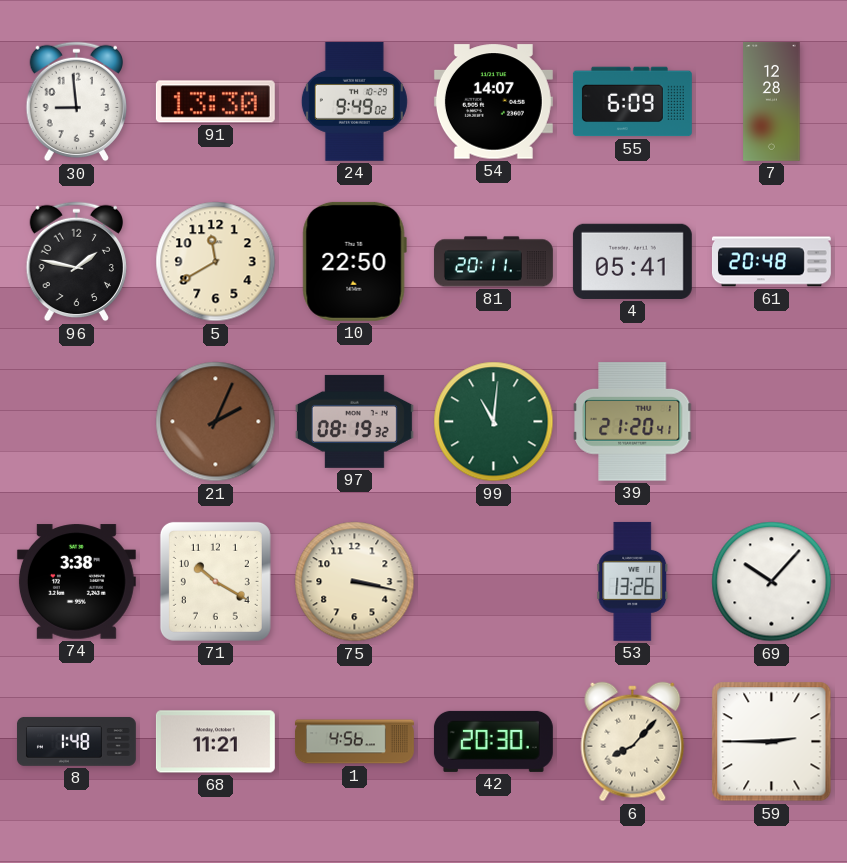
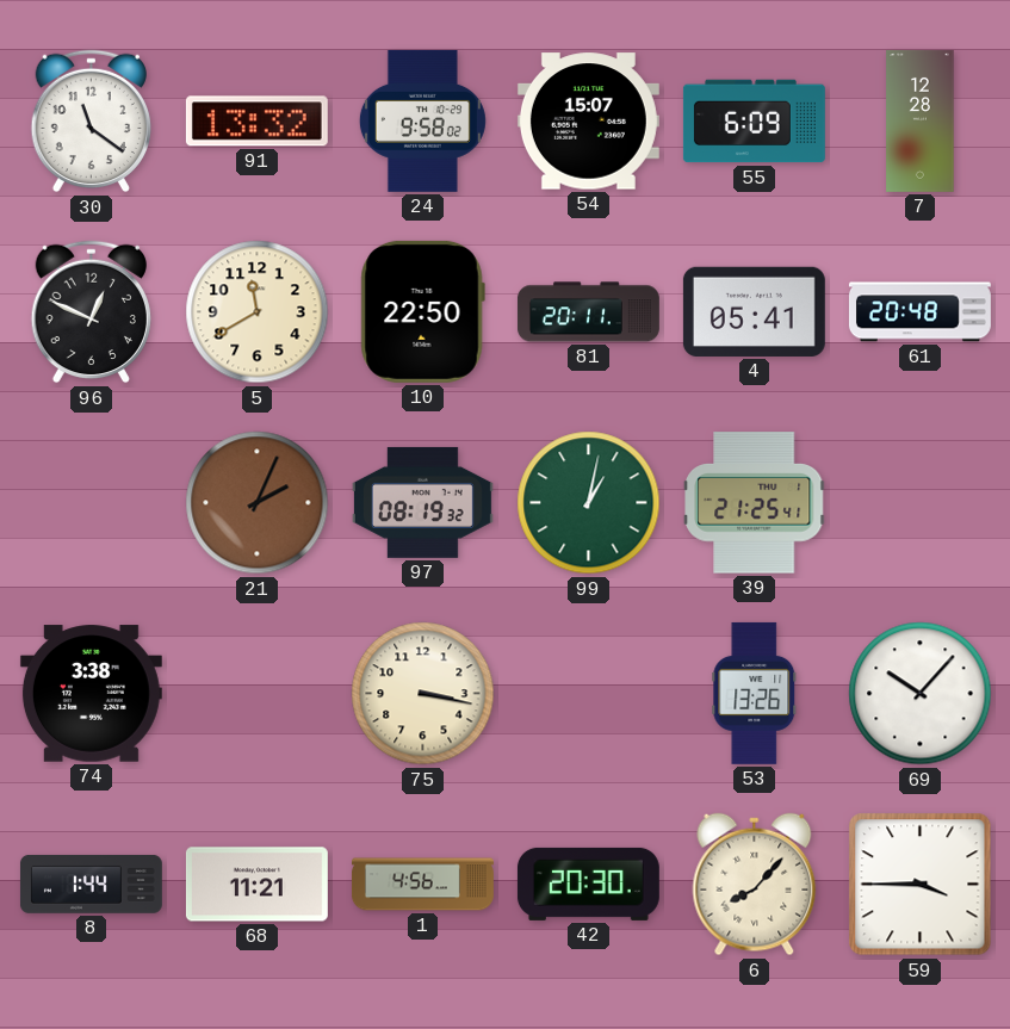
30: 8:59 -> 11:21 (91, 122)
91: 13:30 -> 13:32 (256, 122)
24: 9:49 -> 9:58 (422, 120)
54: 14:07 -> 15:07 (588, 122)
96: 1:47 -> 12:49 (91, 312)
99: 11:01 -> 1:02 (589, 503)
39: 21:20 -> 21:25 (754, 503)
71: 10:20 -> none (215, 581)
8: 1:48 -> 1:44 (91, 885)
59: 2:45 -> 3:45 (921, 885)
